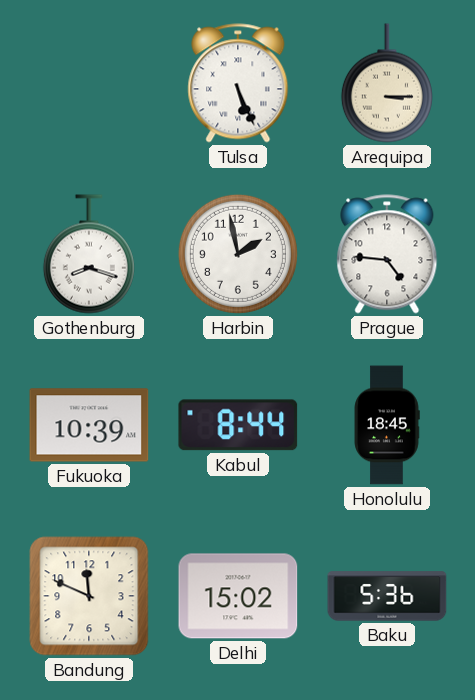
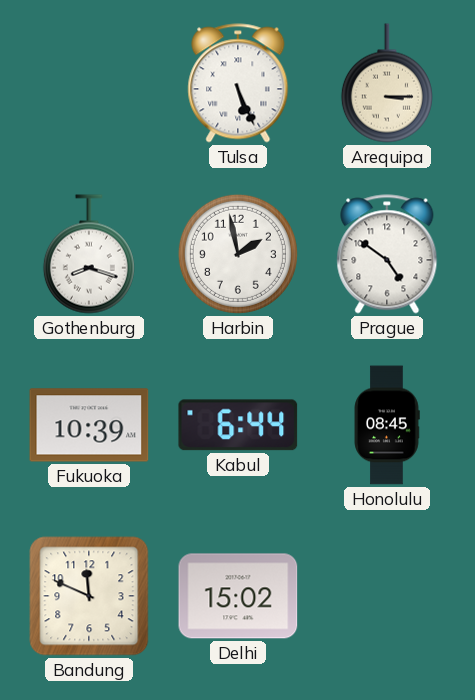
Prague: 4:46 -> 4:51 (387, 254)
Kabul: 8:44 -> 6:44 (238, 425)
Honolulu: 18:45 -> 08:45 (387, 425)
Baku: 5:36 -> none (387, 596)
